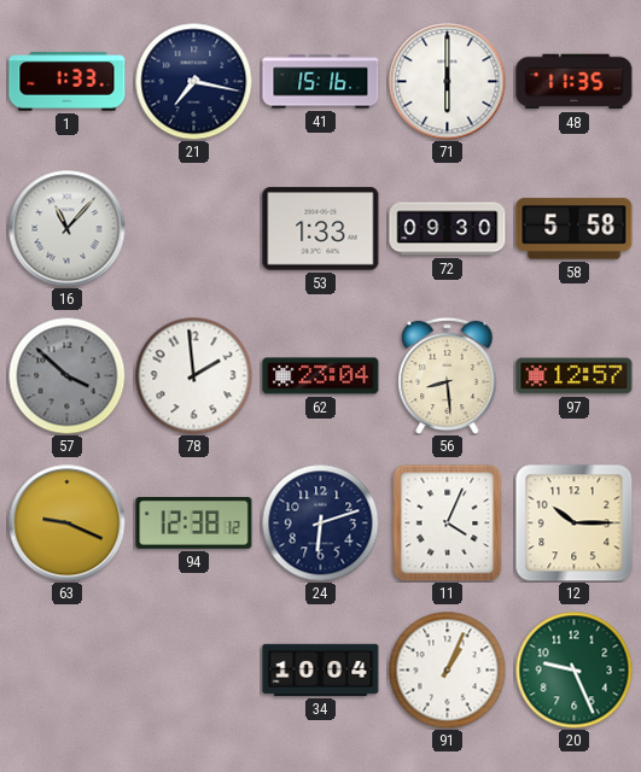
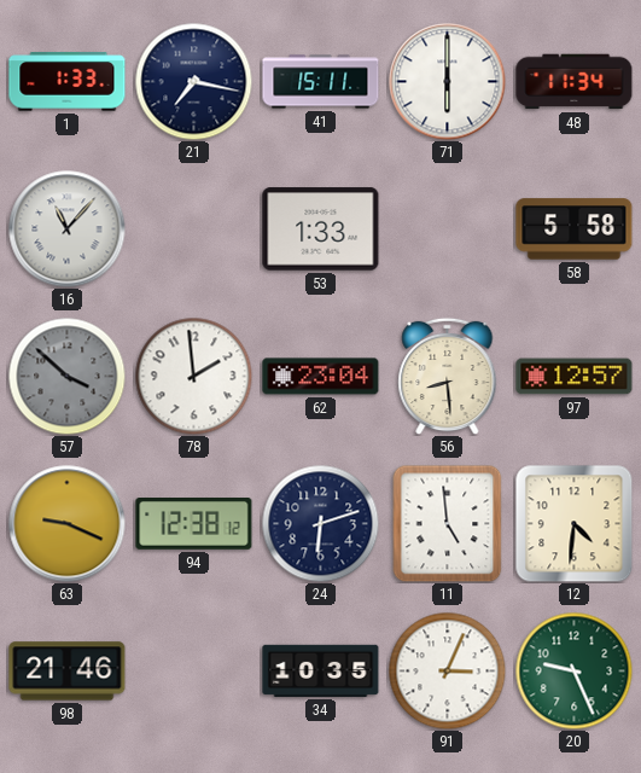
41: 15:16 -> 15:11 (321, 82)
48: 11:35 -> 11:34 (575, 82)
72: 09:30 -> none (448, 229)
11: 4:04 -> 4:59 (448, 523)
12: 10:15 -> 4:31 (575, 524)
98: none -> 21:46 (68, 672)
34: 10:04 -> 10:35 (321, 670)
91: 1:04 -> 3:04 (447, 670)
